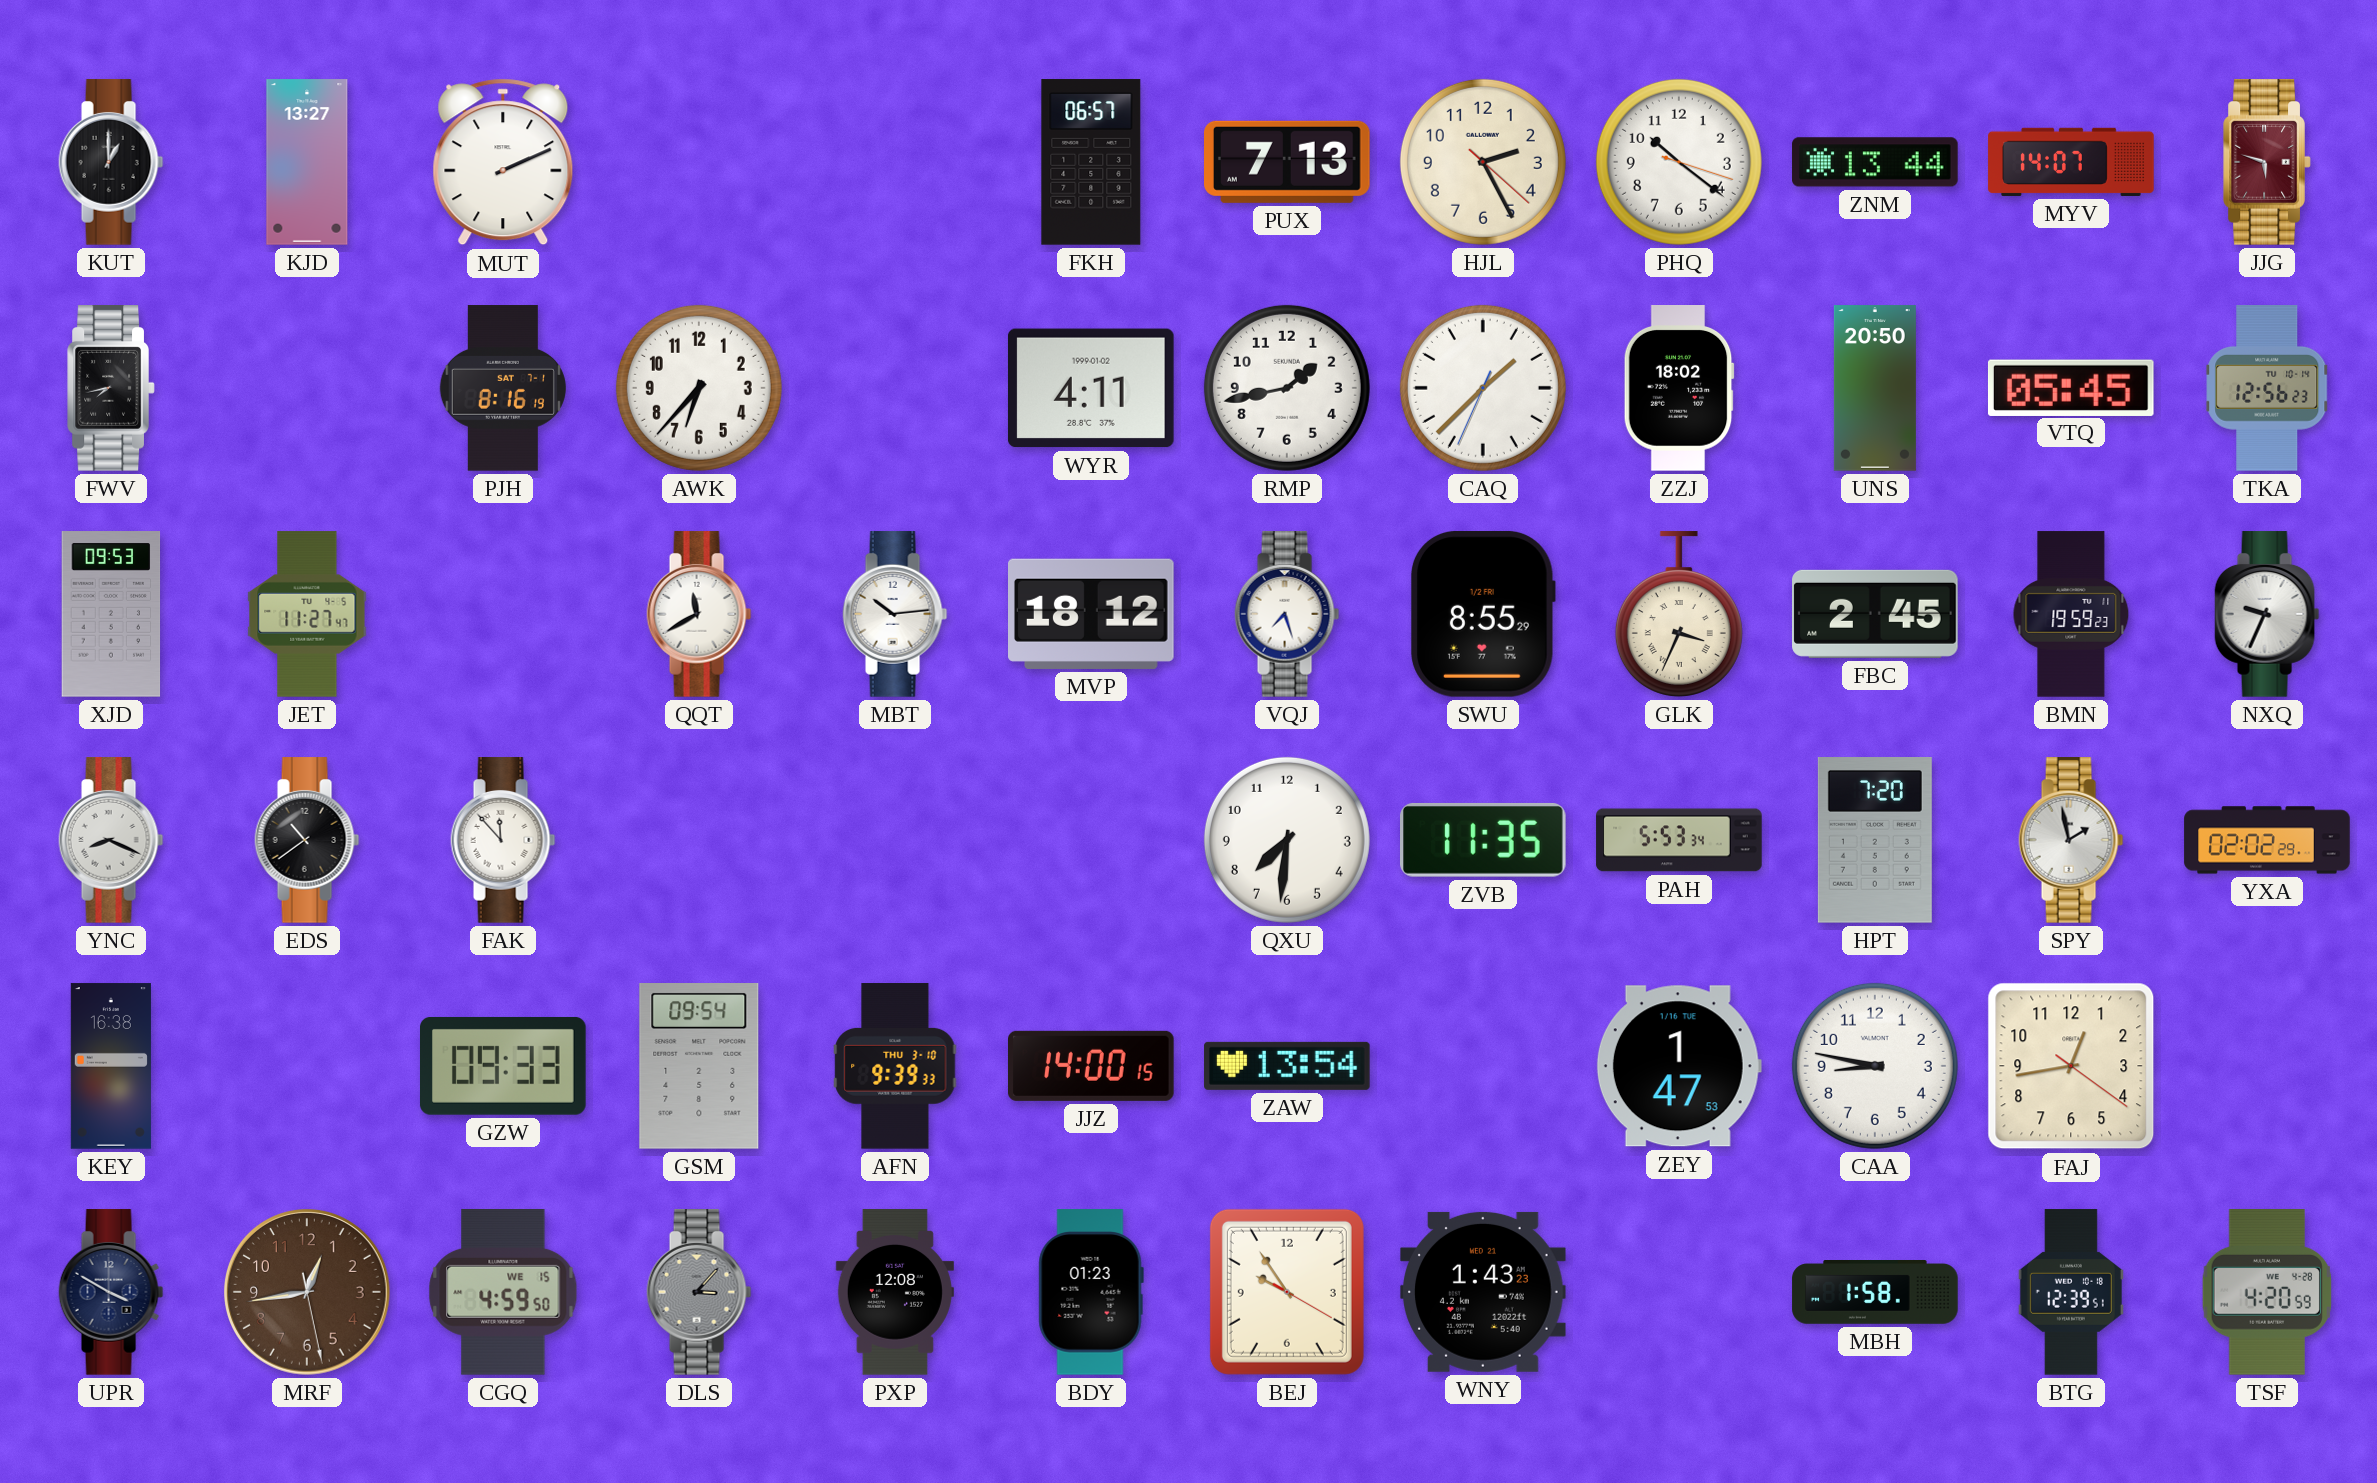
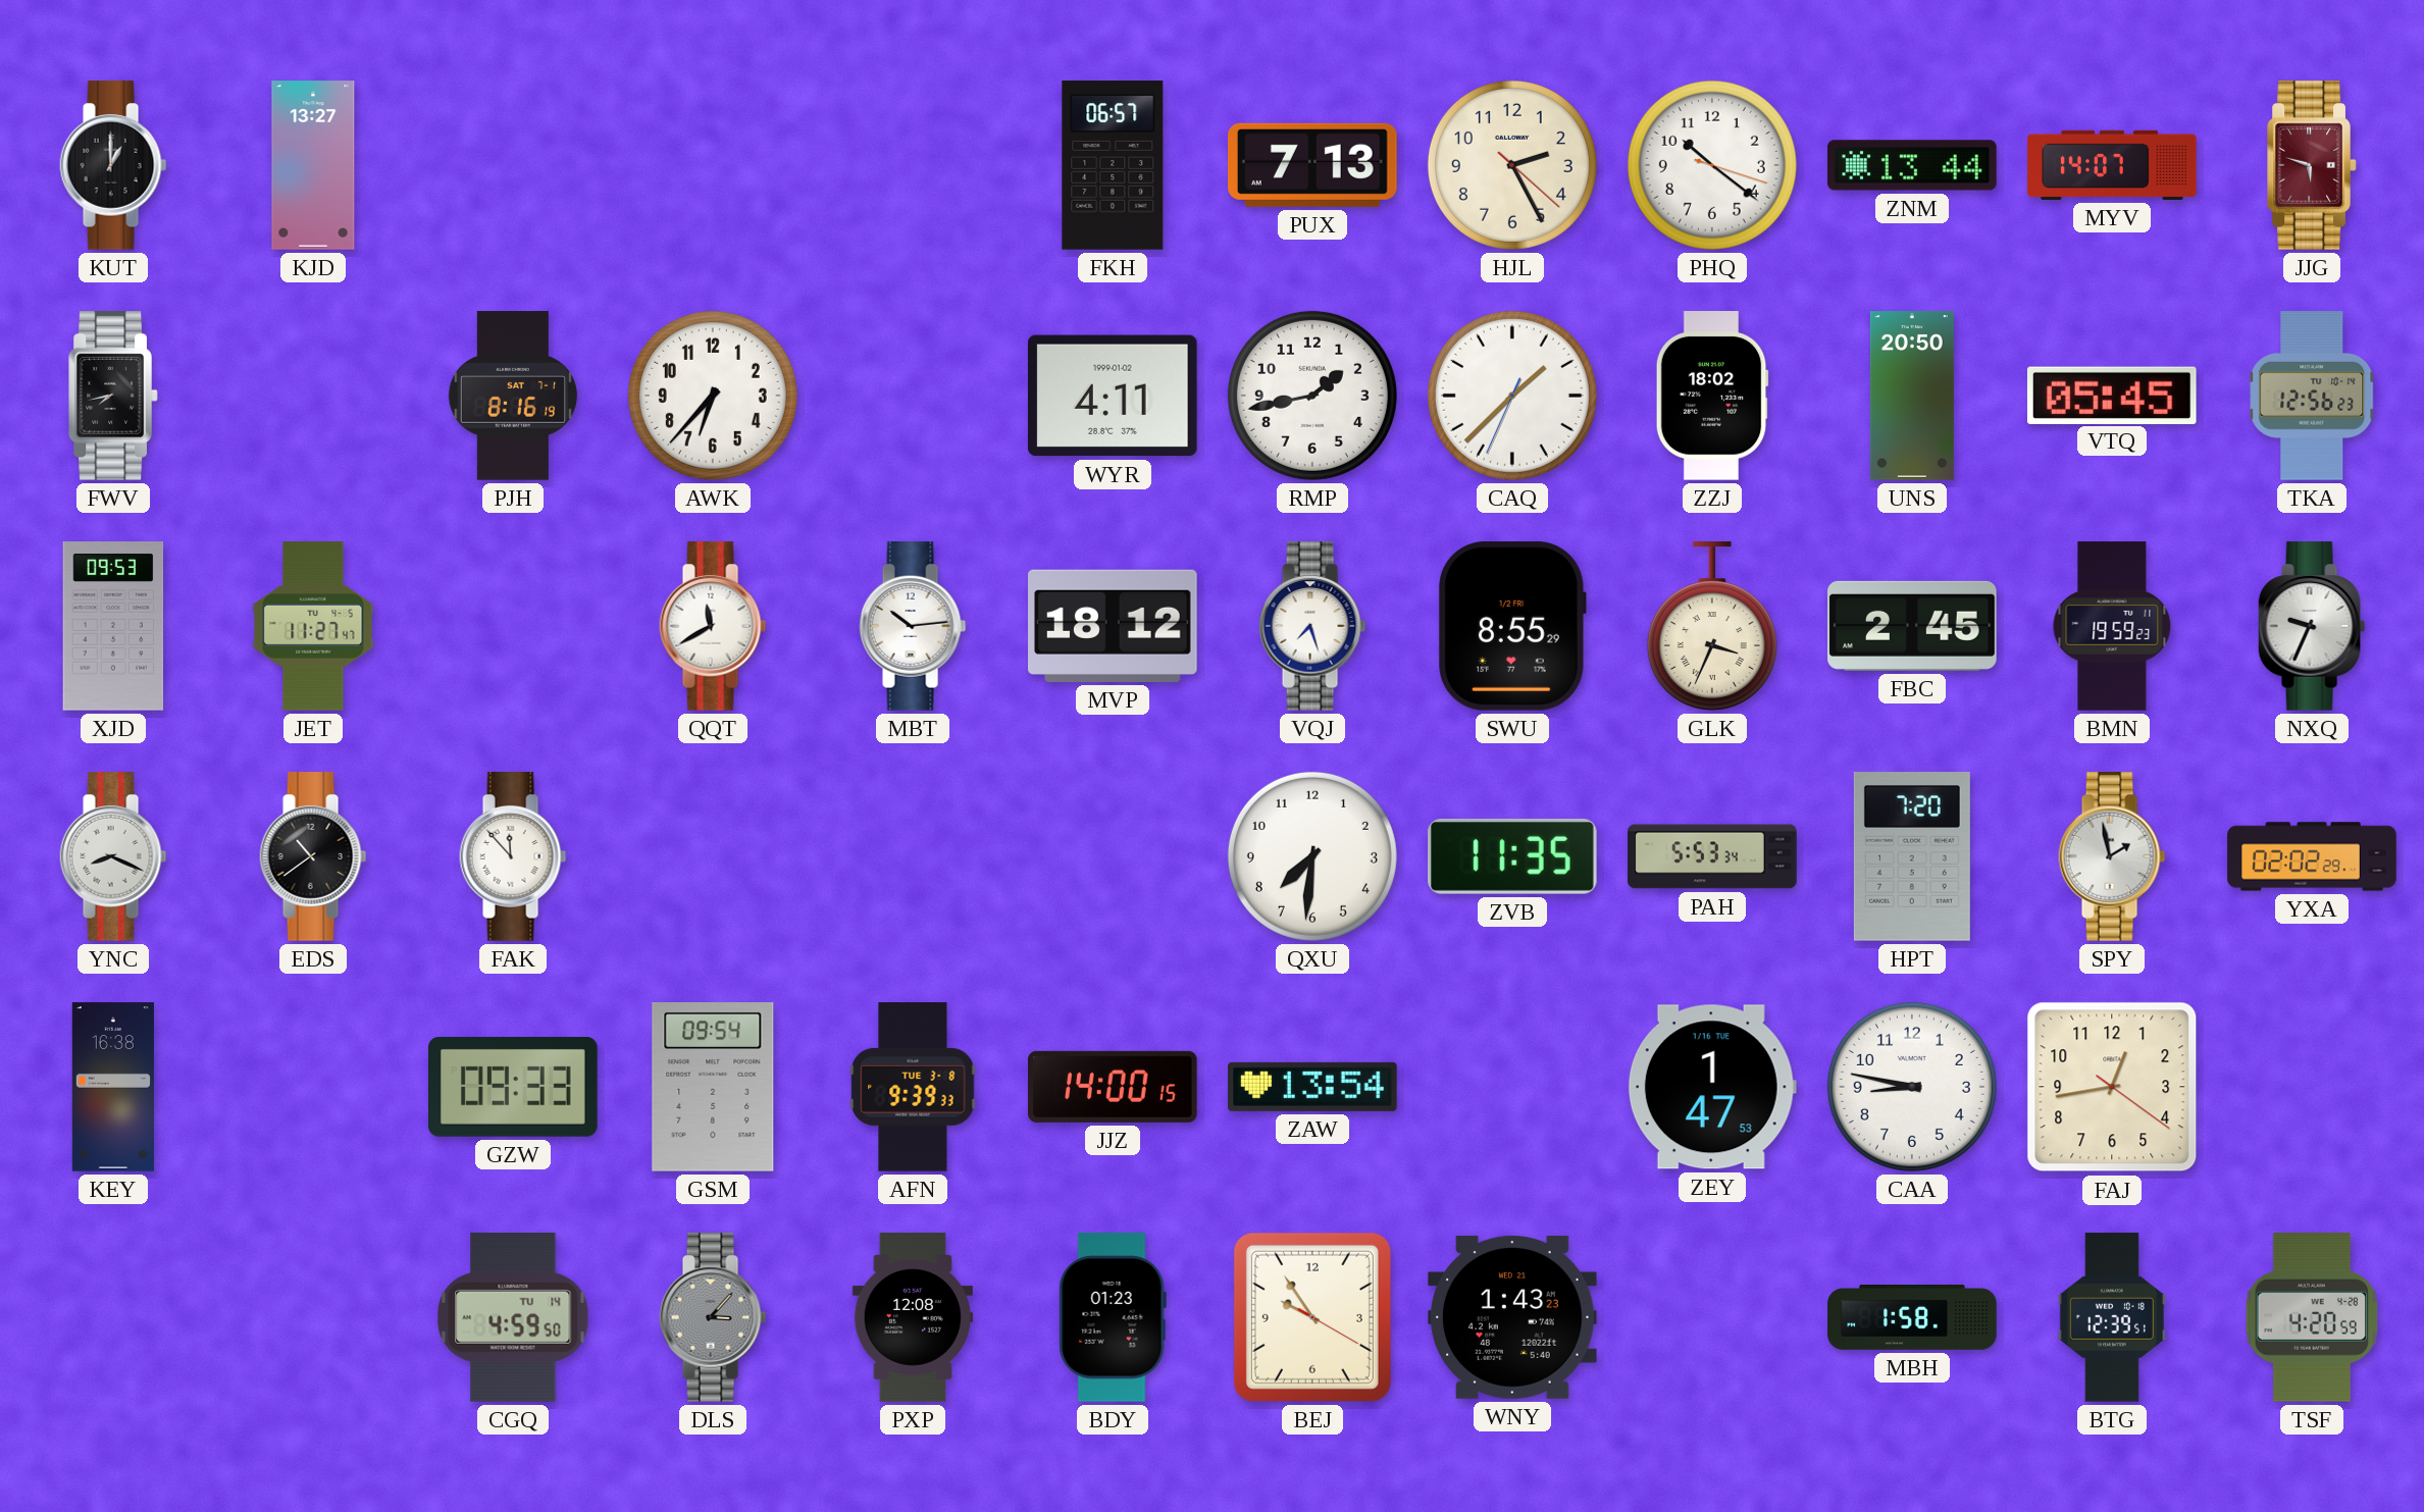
MUT: 2:11 -> none (503, 162)
AFN date: THU 3-10 -> TUE 3-8 (913, 1087)
UPR: 3:50 -> none (111, 1292)
MRF: 12:43 -> none (308, 1293)
CGQ date: WE 15 -> TU 14 (513, 1318)
